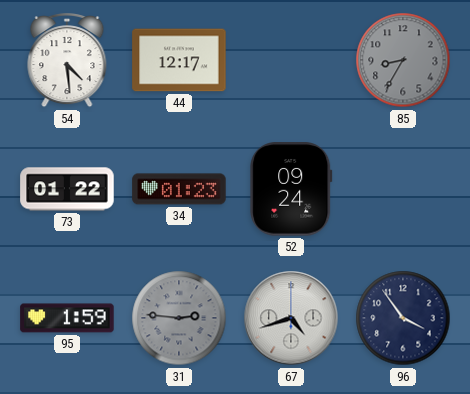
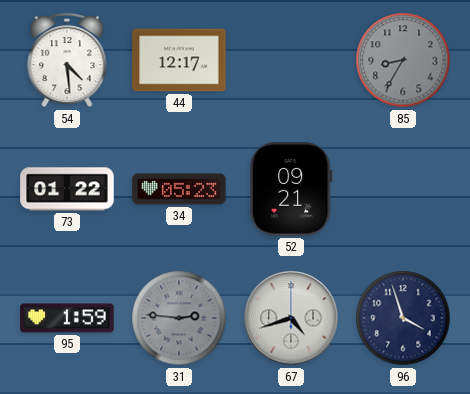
34: 01:23 -> 05:23 (179, 189)
52: 09:24 -> 09:21 (291, 189)
96: 3:54 -> 3:57 (403, 318)
